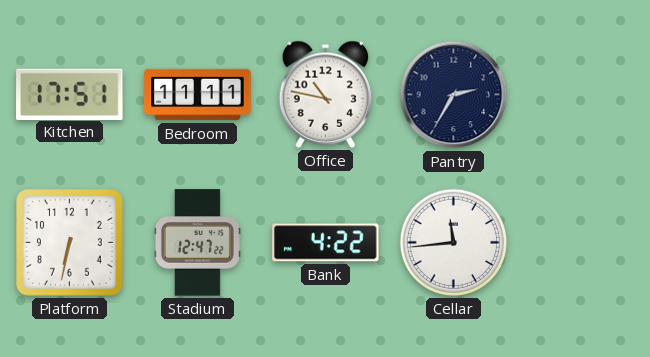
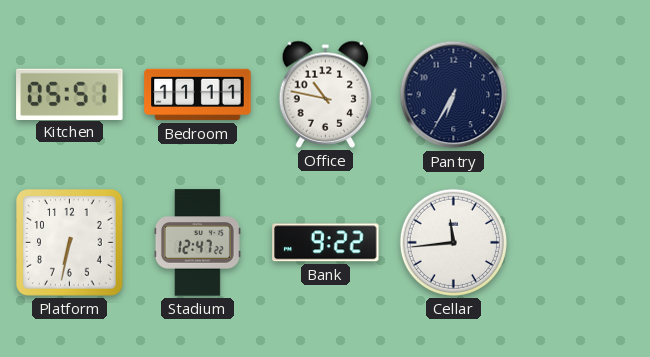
Kitchen: 17:51 -> 05:51 (70, 94)
Pantry: 2:35 -> 6:35 (454, 95)
Bank: 4:22 -> 9:22 (326, 243)
